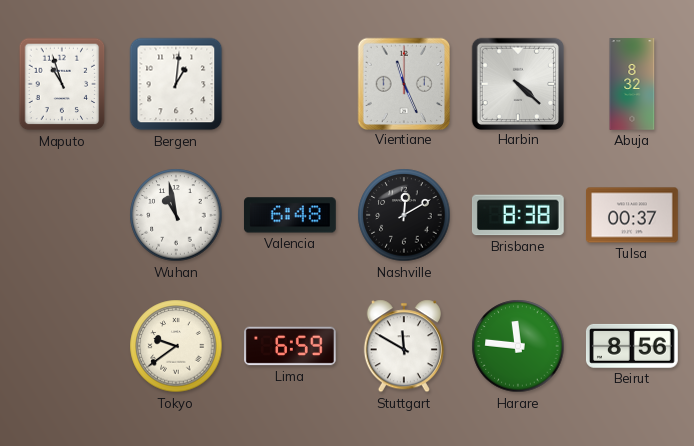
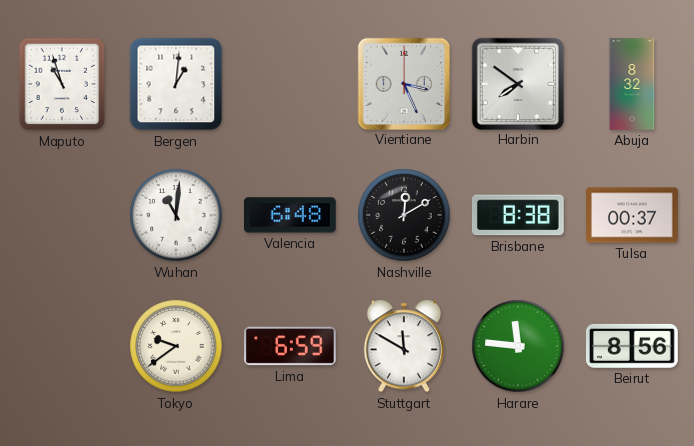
Vientiane: 11:26 -> 3:26 (403, 83)
Harbin: 4:22 -> 7:51 (517, 83)
Wuhan: 10:58 -> 11:01 (176, 215)
